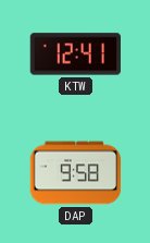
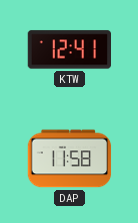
DAP: 9:58 -> 11:58 (70, 159)
